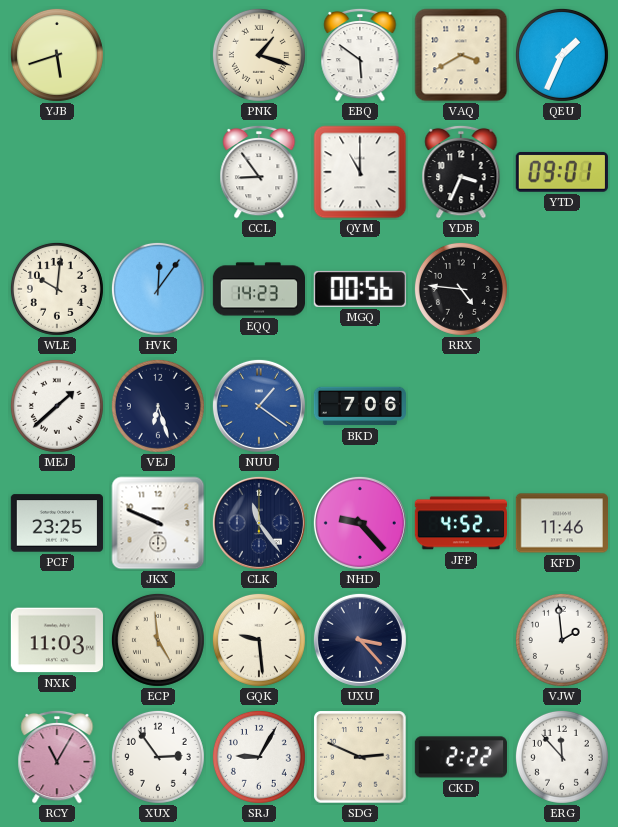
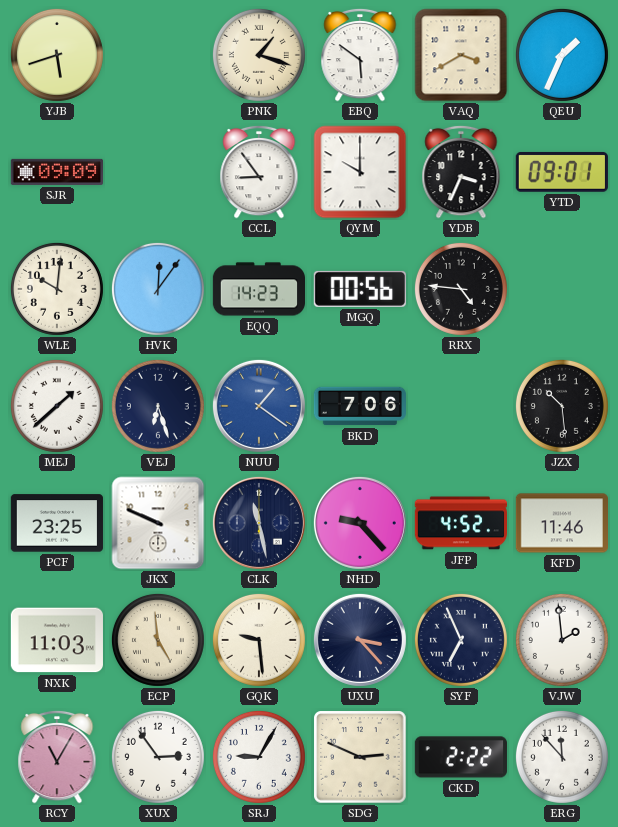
SJR: none -> 09:09 (56, 172)
QYM: 11:00 -> 10:00 (360, 172)
JZX: none -> 10:29 (562, 406)
CLK: 11:24 -> 11:28 (259, 523)
SYF: none -> 6:56 (461, 640)
